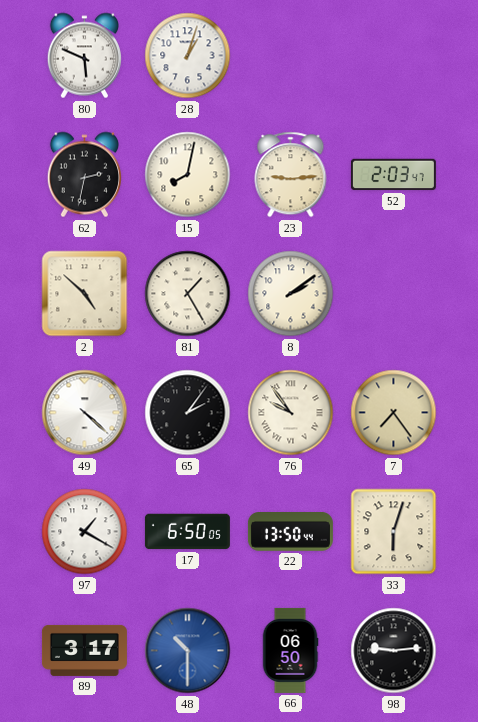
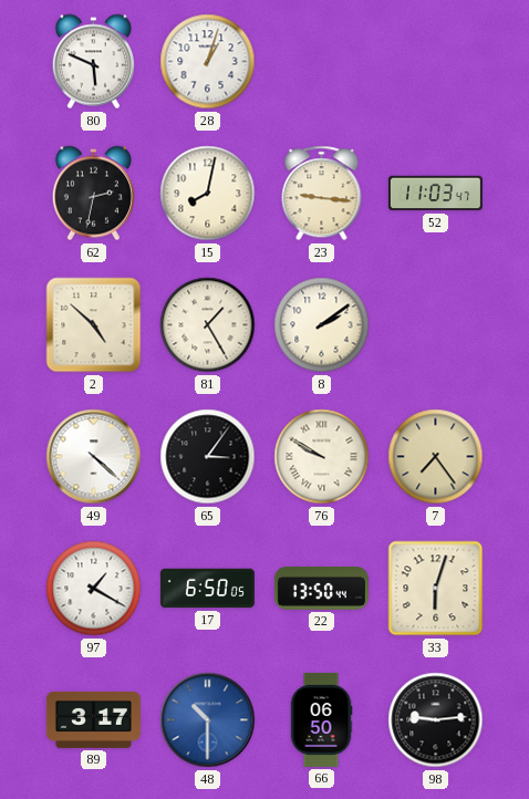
23: 9:14 -> 9:16 (322, 194)
52: 2:03 -> 11:03 (435, 194)
65: 2:06 -> 3:06 (208, 457)
76: 9:54 -> 9:50 (322, 457)
